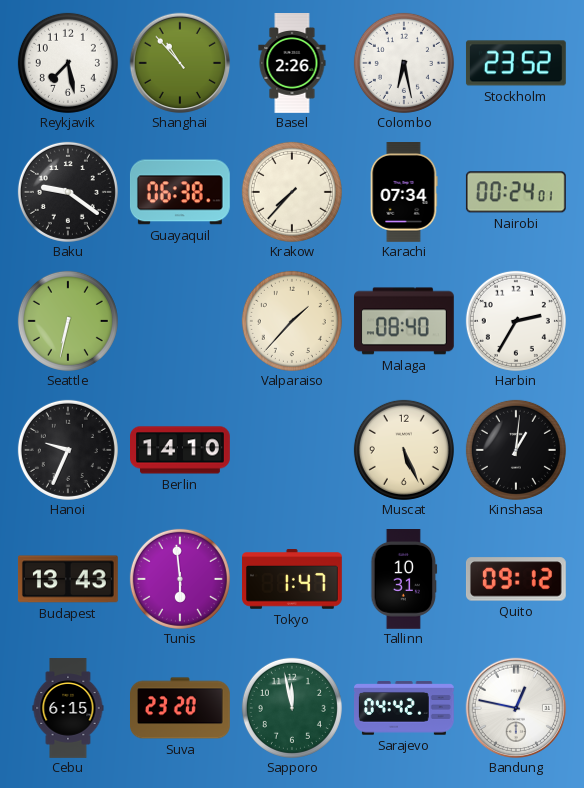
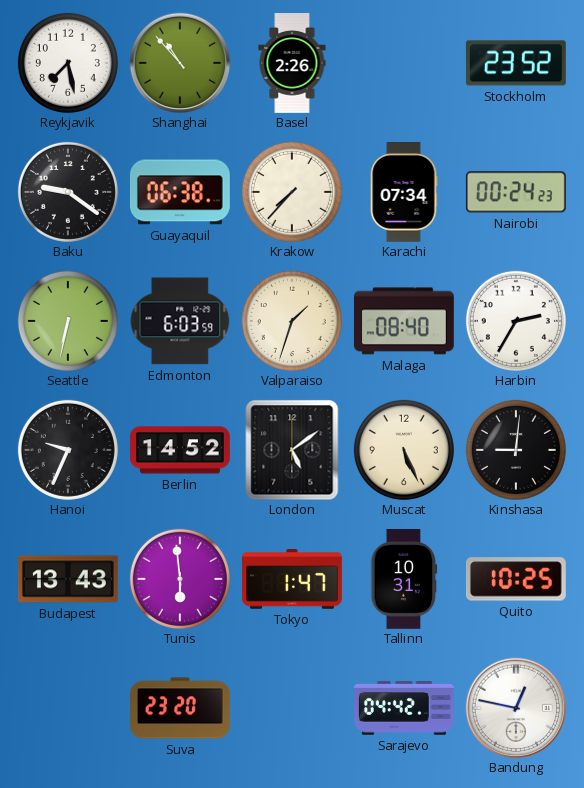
Colombo: 6:28 -> none (404, 63)
Nairobi: 00:24:01 -> 00:24:23 (516, 192)
Edmonton: none -> 6:03 (180, 321)
Valparaiso: 1:37 -> 1:33 (292, 321)
Berlin: 14:10 -> 14:52 (181, 450)
London: none -> 5:09 (292, 450)
Kinshasa: 1:01 -> 9:01 (516, 450)
Quito: 09:12 -> 10:25 (516, 579)
Cebu: 6:15 -> none (68, 708)
Sapporo: 11:58 -> none (292, 708)
